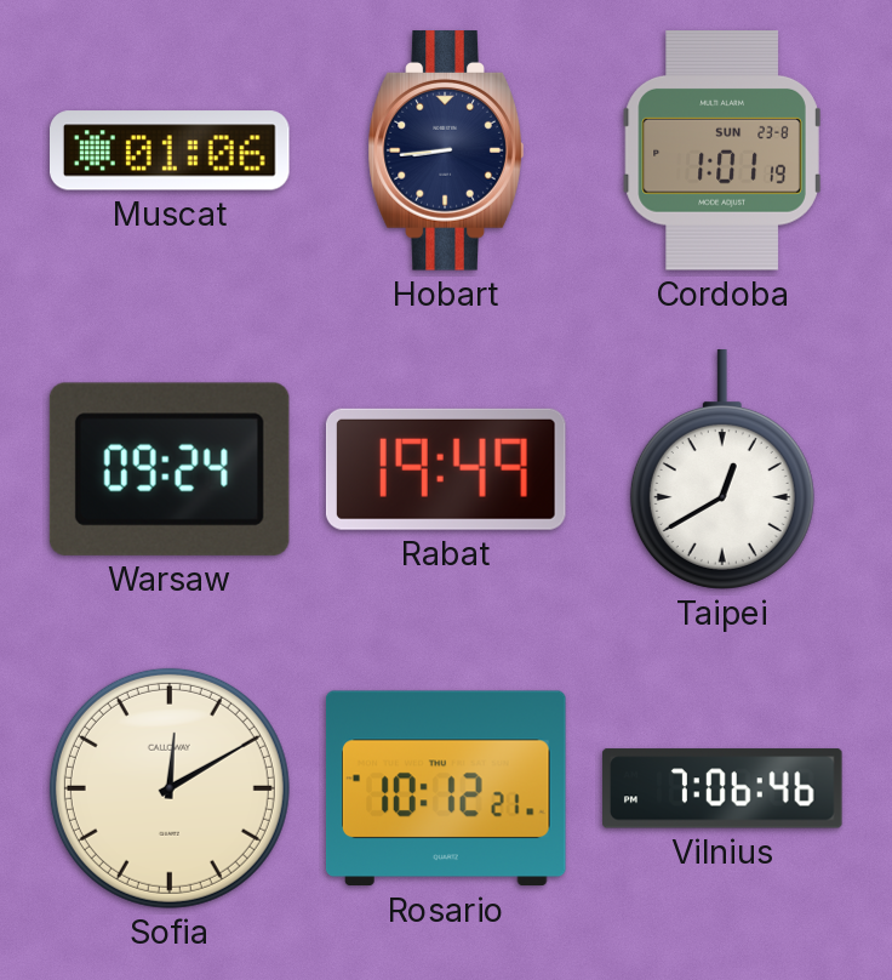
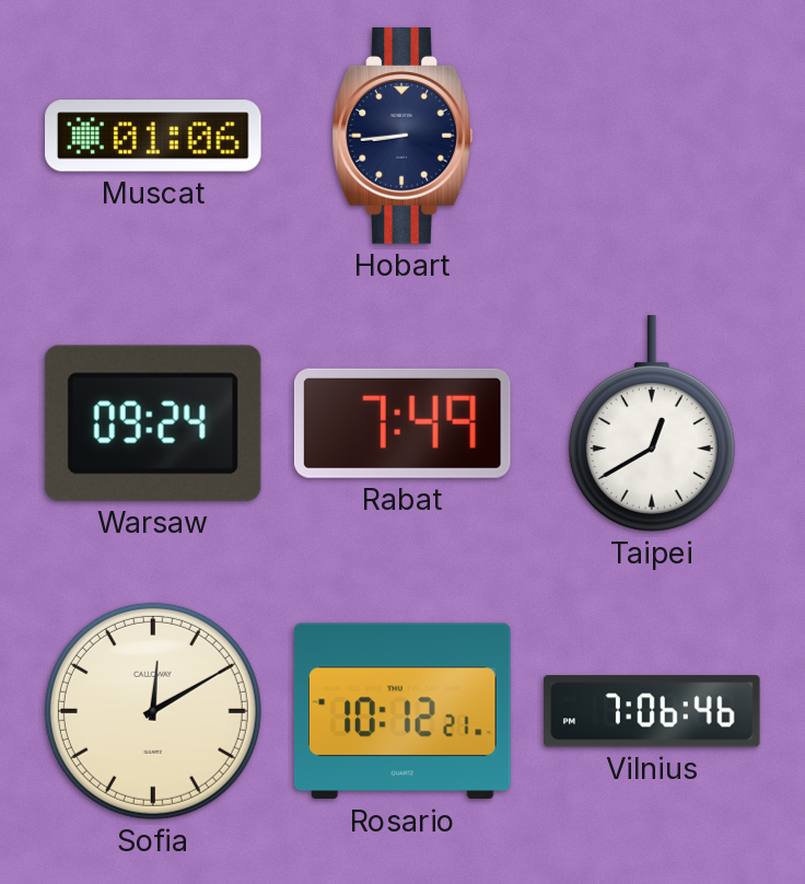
Cordoba: 1:01 -> none (722, 152)
Rabat: 19:49 -> 7:49 (402, 423)
